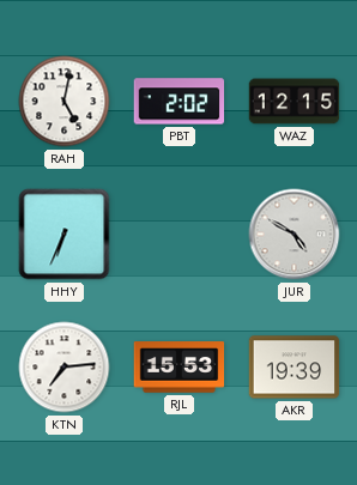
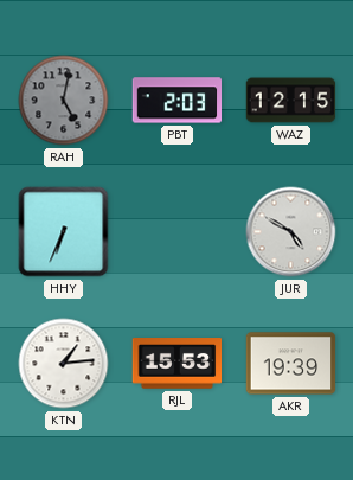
RAH dial: white -> grey (64, 101)
PBT: 2:02 -> 2:03 (178, 101)
KTN: 7:14 -> 1:14 (64, 364)
